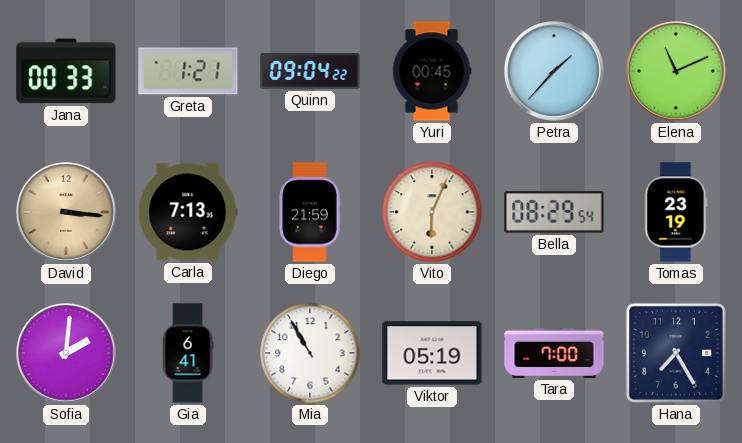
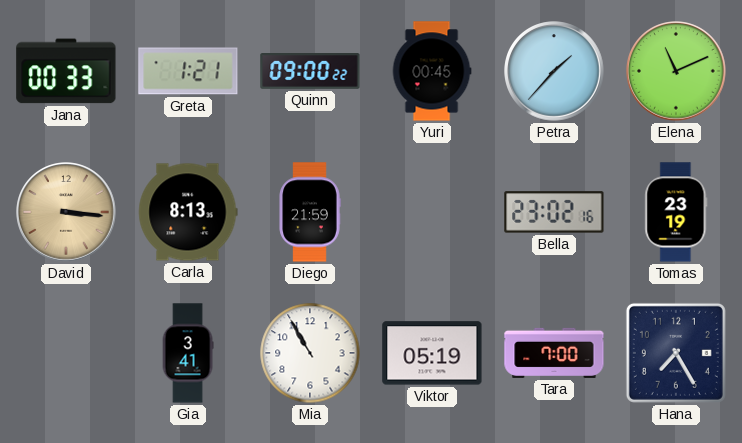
Quinn: 09:04 -> 09:00 (310, 72)
Carla: 7:13 -> 8:13 (188, 212)
Vito: 6:04 -> none (432, 212)
Bella: 08:29 -> 23:02 (554, 212)
Sofia: 2:01 -> none (66, 353)
Gia: 6:41 -> 3:41 (188, 353)
